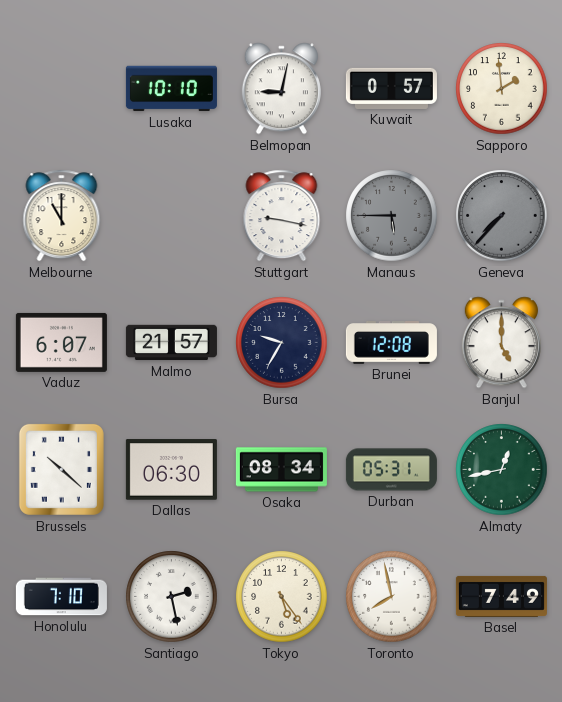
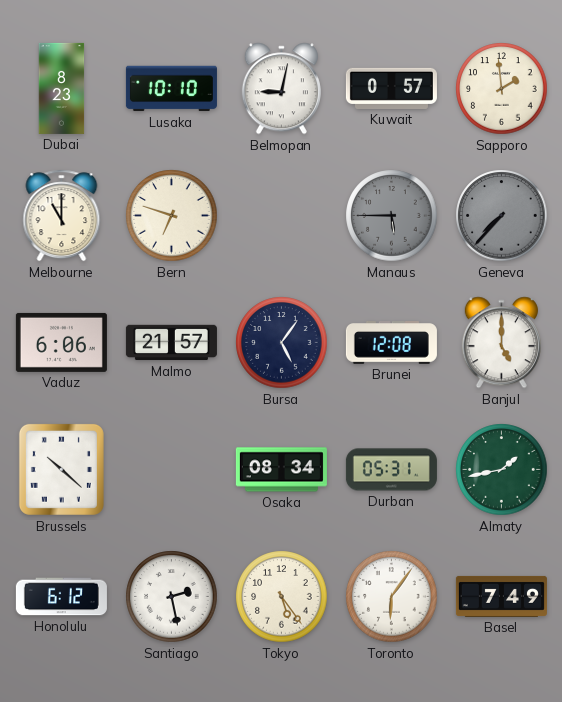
Dubai: none -> 8:23 (62, 88)
Bern: none -> 6:48 (172, 216)
Stuttgart: 9:17 -> none (282, 216)
Vaduz: 6:07 -> 6:06 (61, 342)
Bursa: 9:35 -> 5:06 (282, 343)
Dallas: 06:30 -> none (171, 470)
Almaty: 12:43 -> 1:43 (502, 470)
Honolulu: 7:10 -> 6:12 (61, 597)
Toronto: 7:58 -> 6:06 (392, 597)
